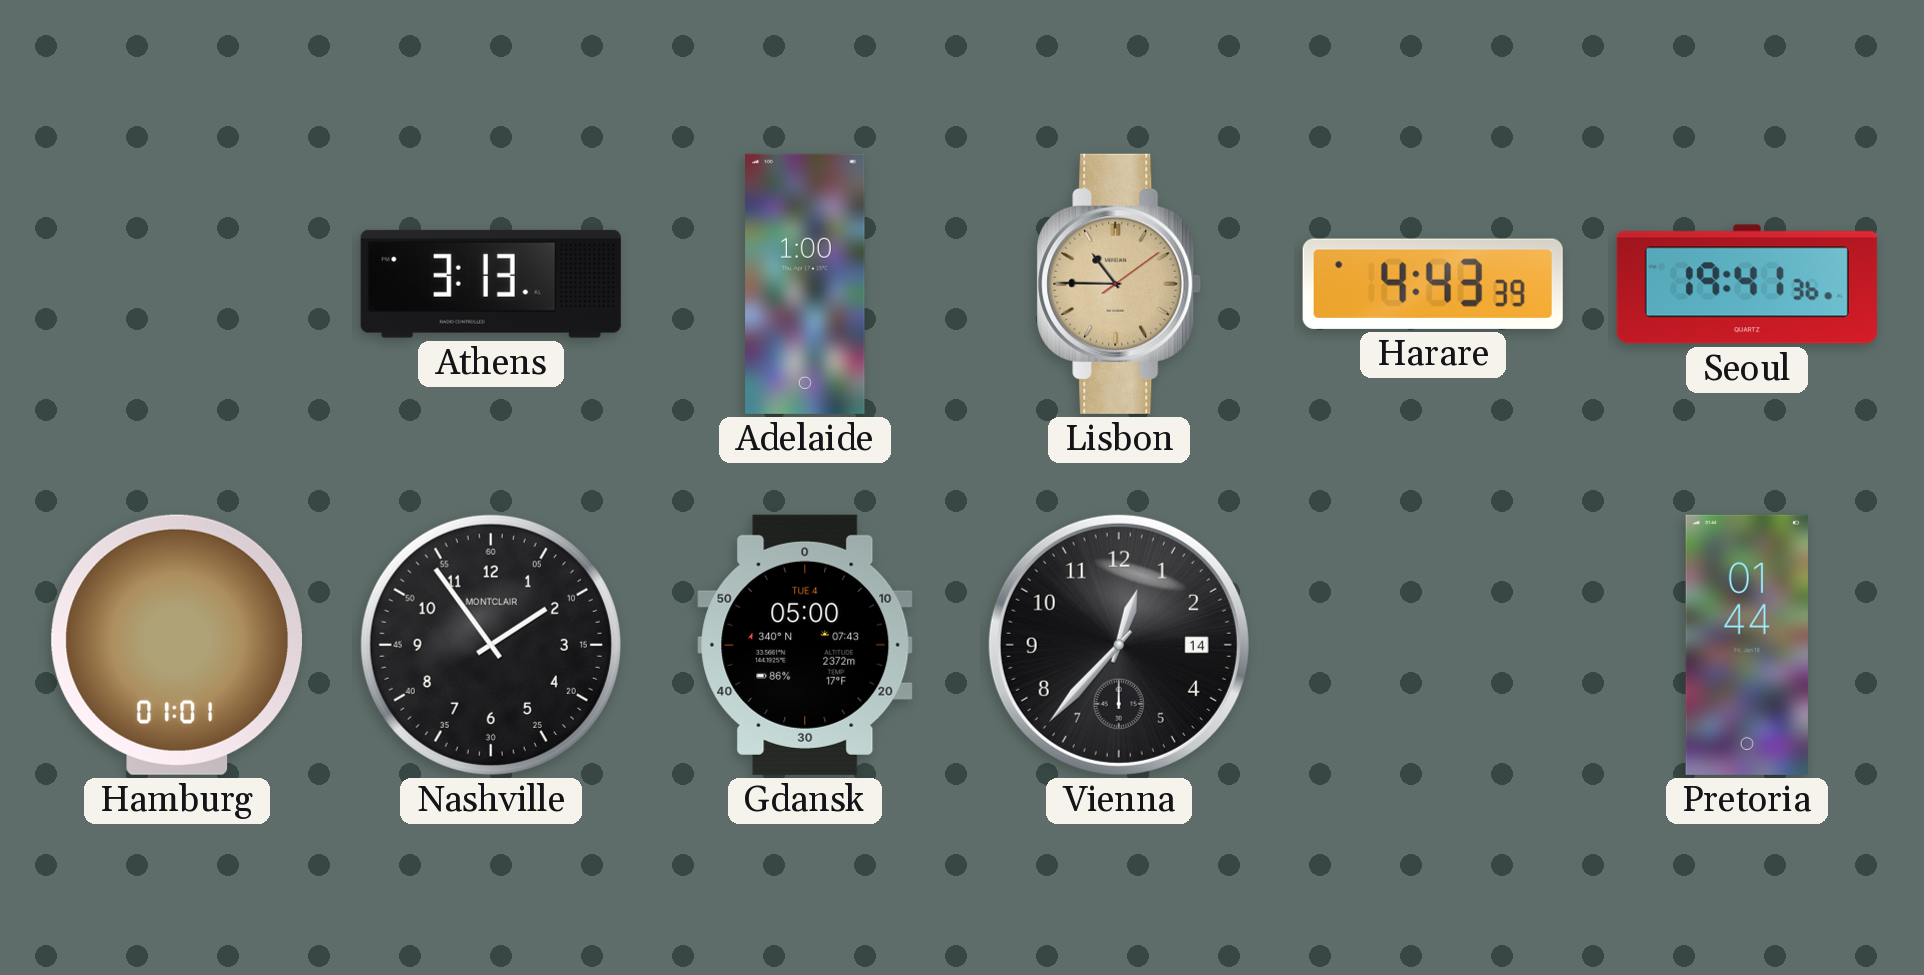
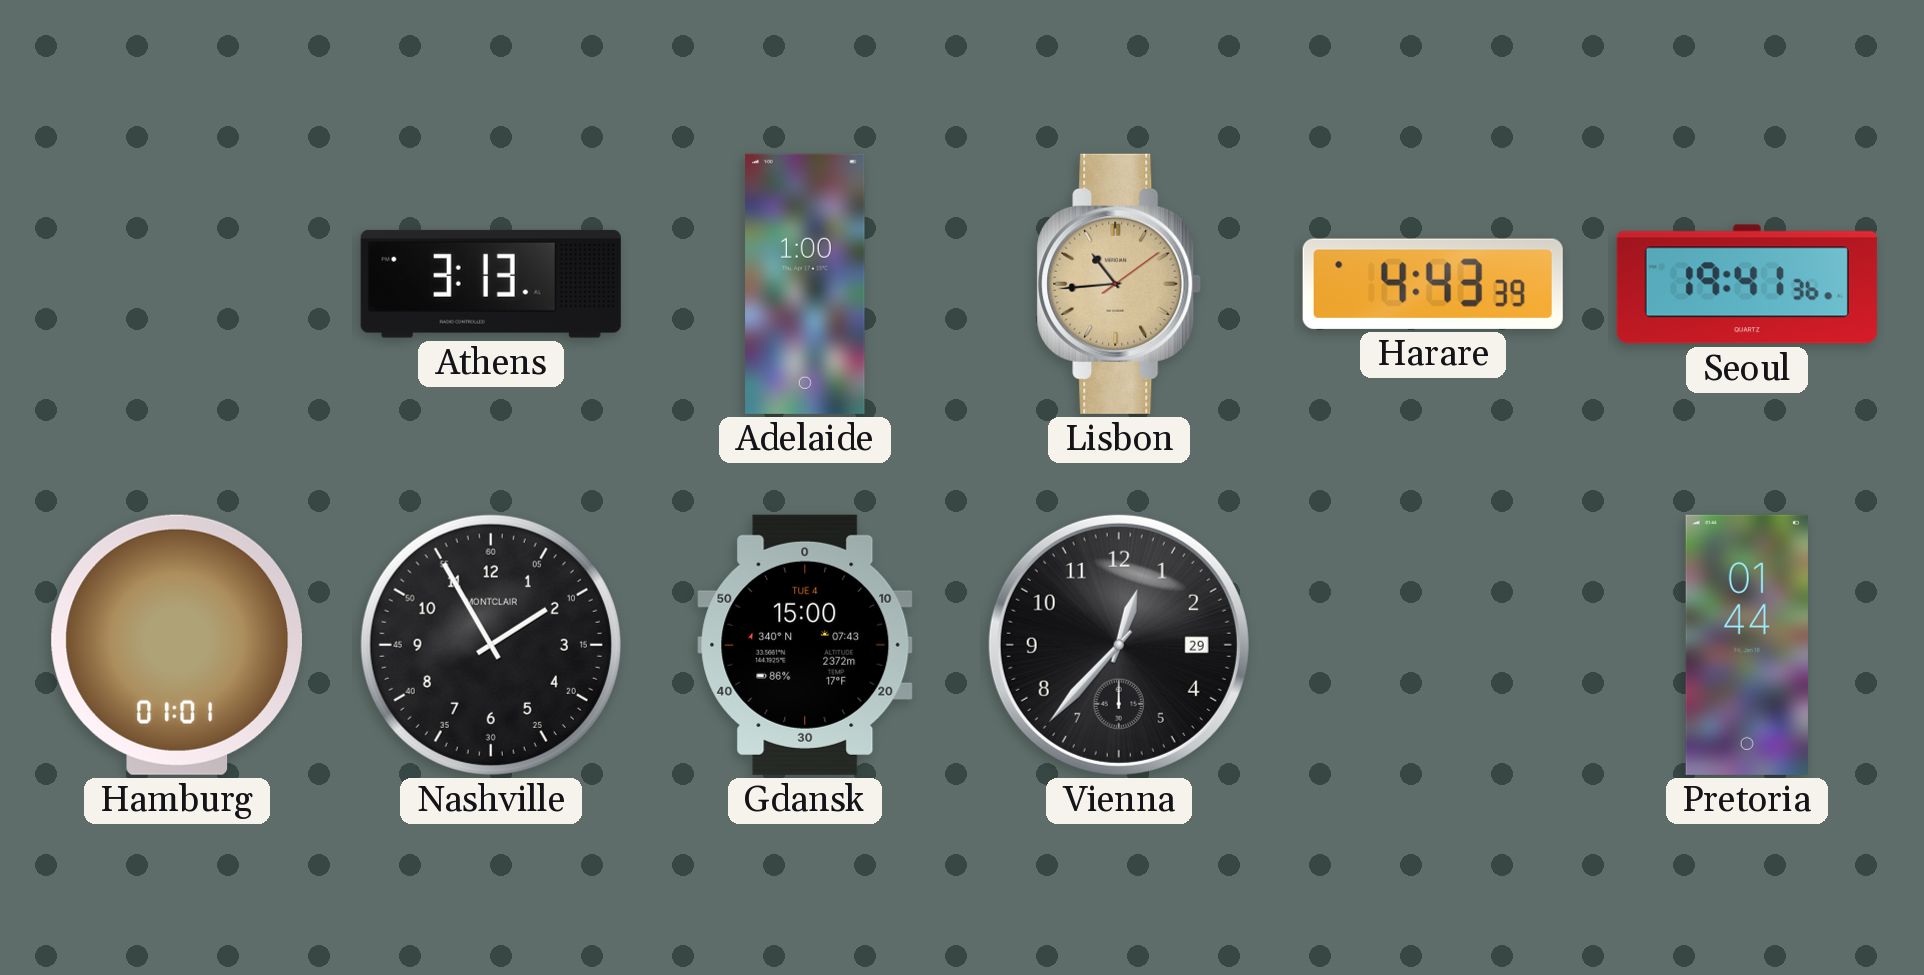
Lisbon: 10:45 -> 10:44 (1119, 284)
Nashville: 1:54 -> 1:55 (491, 645)
Gdansk: 05:00 -> 15:00 (805, 645)
Vienna date: 14 -> 29 (1119, 645)
